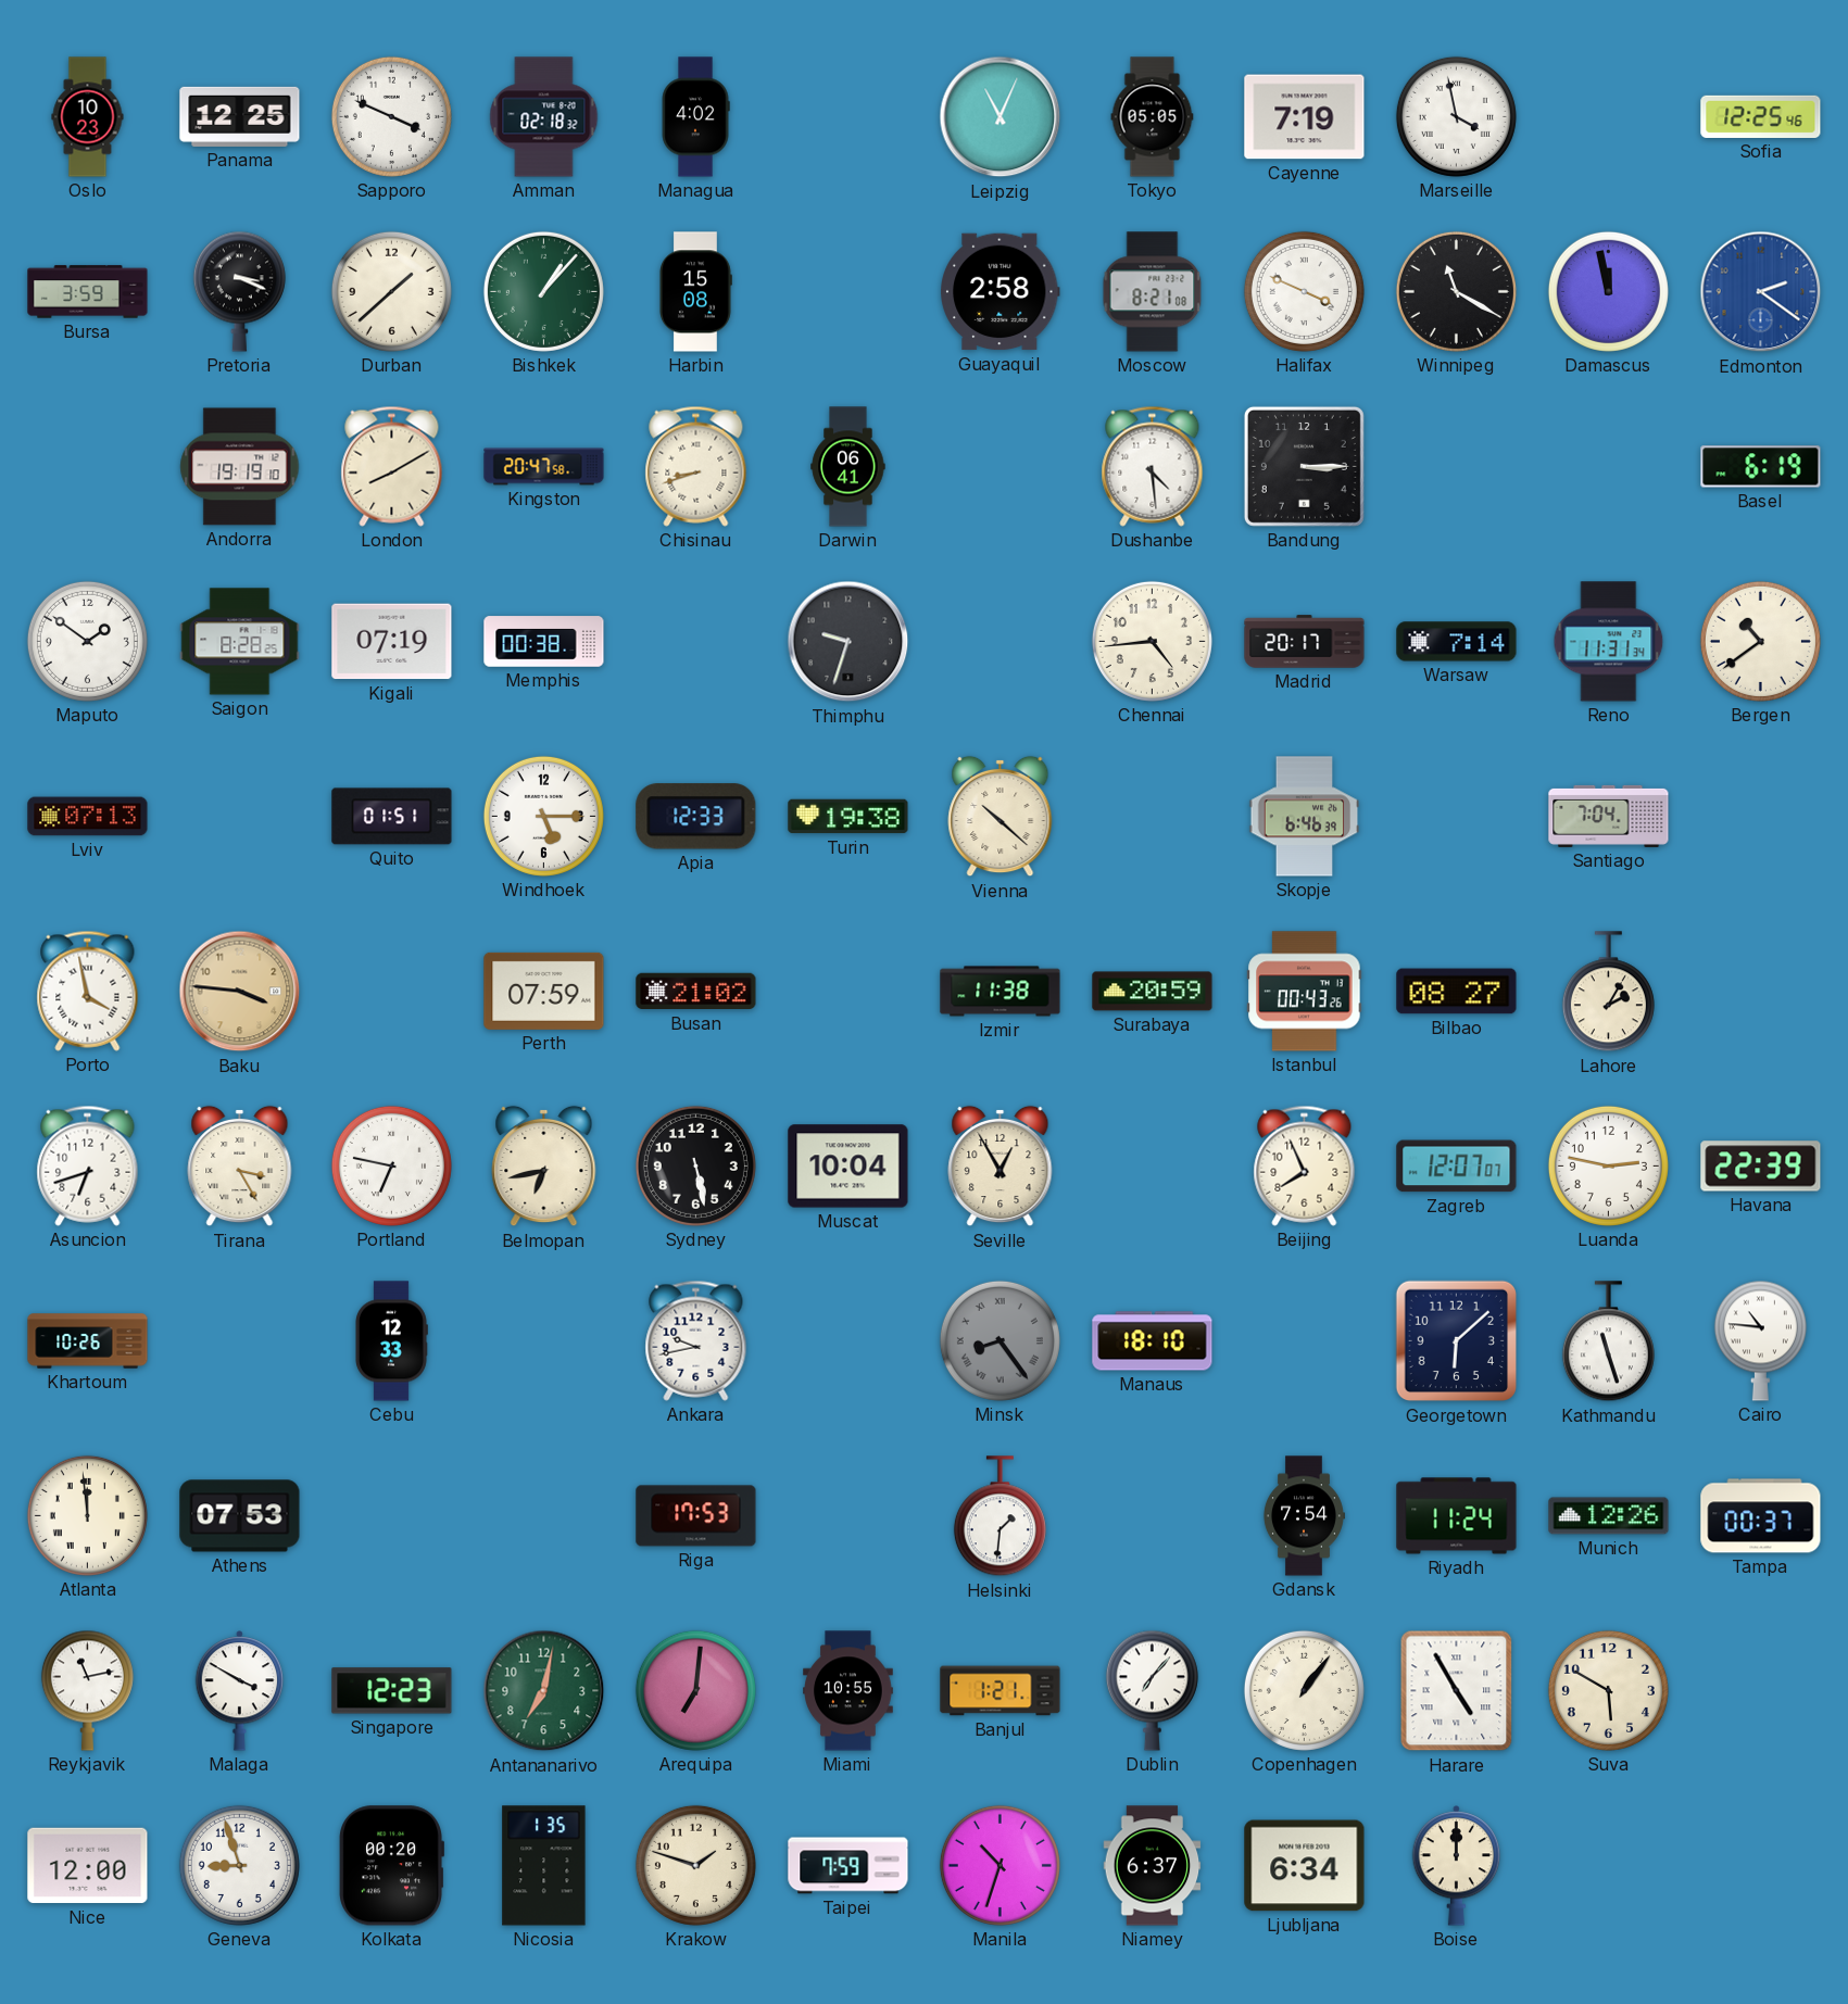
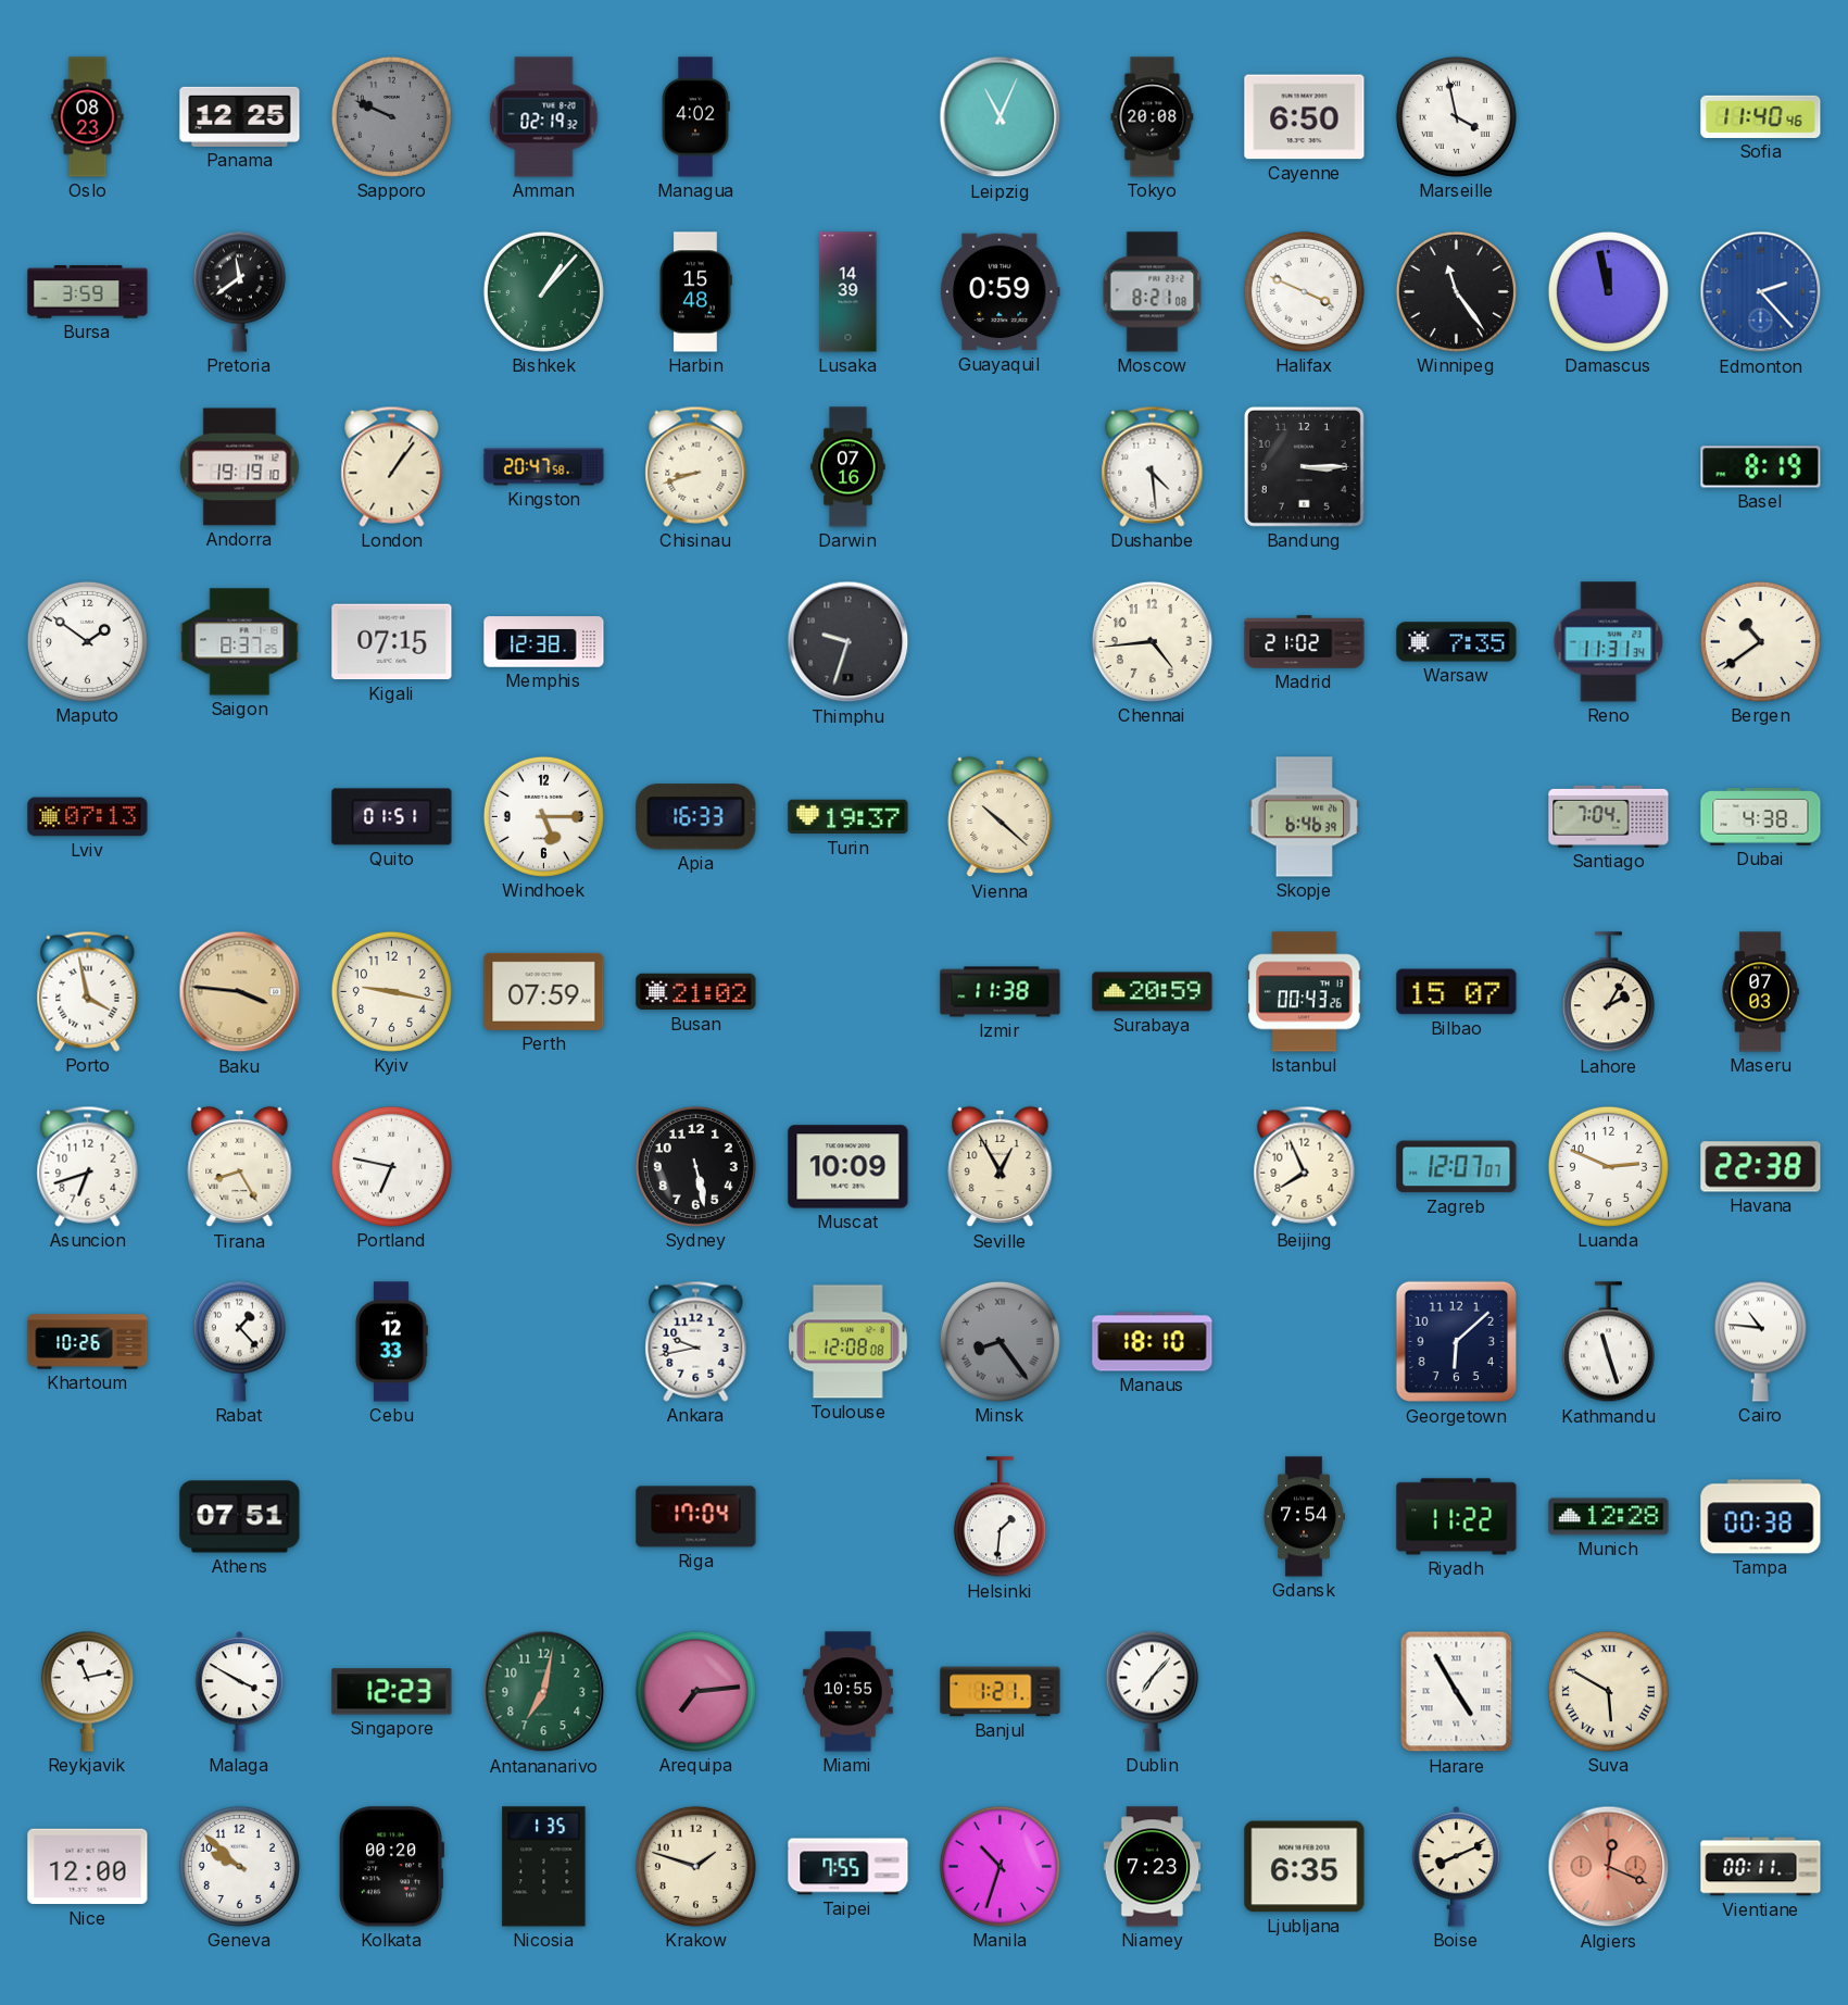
Oslo: 10:23 -> 08:23 (88, 117)
Sapporo: 3:49 -> 9:49 (391, 116)
Sapporo dial: white -> grey (391, 116)
Amman: 02:18 -> 02:19 (544, 117)
Tokyo: 05:05 -> 20:08 (1153, 117)
Cayenne: 7:19 -> 6:50 (1305, 117)
Sofia: 12:25 -> 11:40 (1761, 116)
Pretoria: 3:19 -> 11:39 (239, 291)
Durban: 1:38 -> none (391, 291)
Harbin: 15:08 -> 15:48 (695, 292)
Lusaka: none -> 14:39 (848, 292)
Guayaquil: 2:58 -> 0:59 (1000, 292)
Winnipeg: 11:20 -> 11:24 (1456, 291)
Edmonton: 2:21 -> 2:23 (1761, 292)
London: 8:10 -> 1:06 (392, 466)
Darwin: 06:41 -> 07:16 (848, 467)
Basel: 6:19 -> 8:19 (1761, 467)
Saigon: 8:28 -> 8:37 (240, 642)
Kigali: 07:19 -> 07:15 (392, 642)
Memphis: 00:38 -> 12:38 (544, 642)
Madrid: 20:17 -> 21:02 (1305, 642)
Warsaw: 7:14 -> 7:35 (1457, 642)
Apia: 12:33 -> 16:33 (696, 817)
Turin: 19:38 -> 19:37 (848, 817)
Dubai: none -> 4:38 (1761, 817)
Kyiv: none -> 9:17 (391, 991)
Bilbao: 08:27 -> 15:07 (1457, 992)
Maseru: none -> 07:03 (1760, 992)
Tirana: 3:25 -> 8:25 (240, 1167)
Belmopan: 6:43 -> none (544, 1167)
Muscat: 10:04 -> 10:09 (848, 1167)
Luanda: 2:47 -> 2:49 (1608, 1166)
Havana: 22:39 -> 22:38 (1761, 1167)
Rabat: none -> 1:23 (239, 1341)
Toulouse: none -> 12:08 (848, 1342)
Atlanta: 11:59 -> none (87, 1515)
Athens: 07:53 -> 07:51 (240, 1517)
Riga: 17:53 -> 17:04 (696, 1517)
Riyadh: 11:24 -> 11:22 (1457, 1517)
Munich: 12:26 -> 12:28 (1609, 1517)
Tampa: 00:37 -> 00:38 (1761, 1517)
Arequipa: 7:01 -> 7:14 (695, 1691)
Copenhagen: 1:06 -> none (1304, 1690)
Suva numerals: Arabic -> Roman (1608, 1691)
Geneva: 8:57 -> 9:52 (239, 1866)
Taipei: 7:59 -> 7:55 (848, 1867)
Niamey: 6:37 -> 7:23 (1153, 1867)
Ljubljana: 6:34 -> 6:35 (1305, 1867)
Boise: 12:00 -> 8:11 (1457, 1867)
Algiers: none -> 12:19 (1609, 1867)
Vientiane: none -> 00:11 (1761, 1867)
